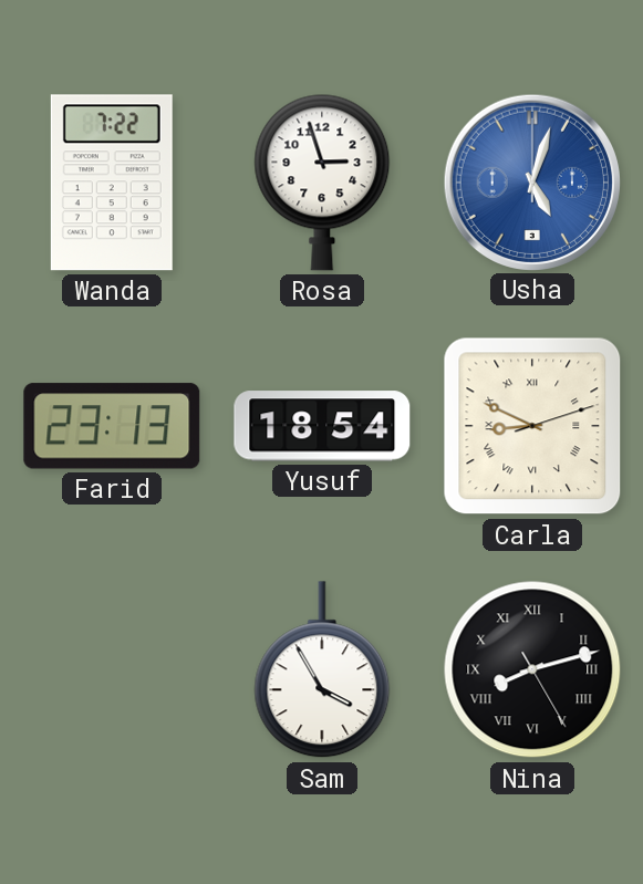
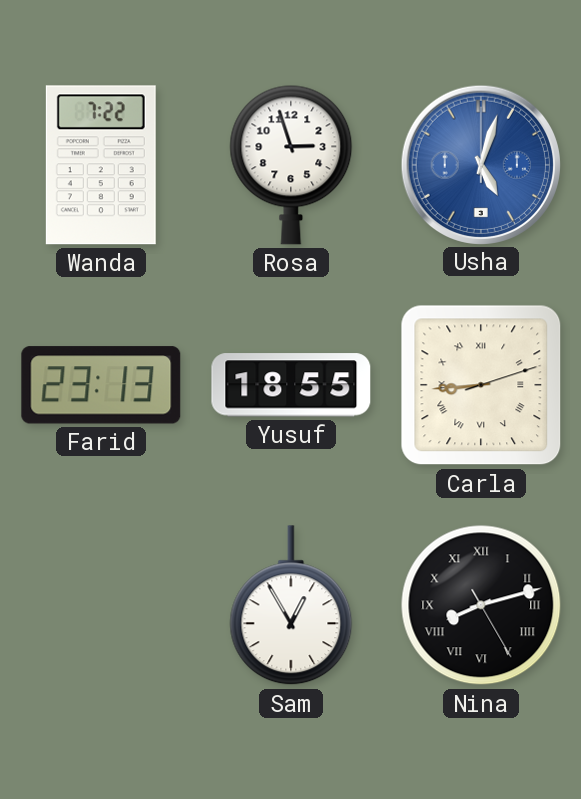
Yusuf: 18:54 -> 18:55 (291, 385)
Carla: 8:49 -> 8:44 (481, 385)
Sam: 3:55 -> 12:55 (291, 606)
